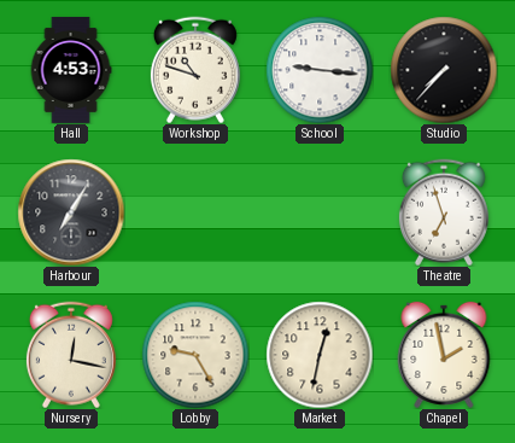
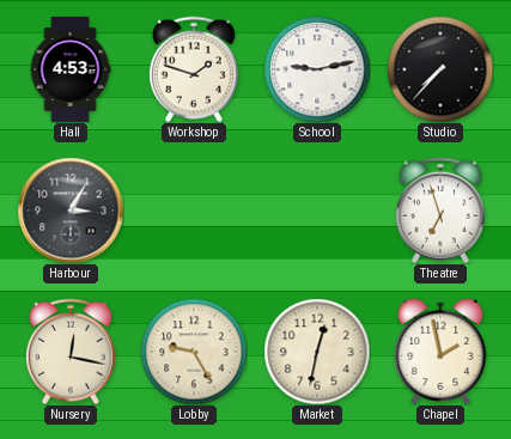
Workshop: 10:48 -> 1:48 (194, 69)
School: 9:16 -> 9:13 (317, 69)
Harbour: 7:05 -> 3:05 (71, 211)
